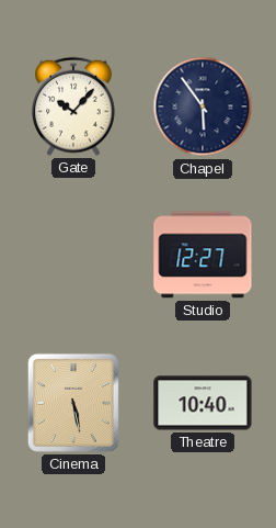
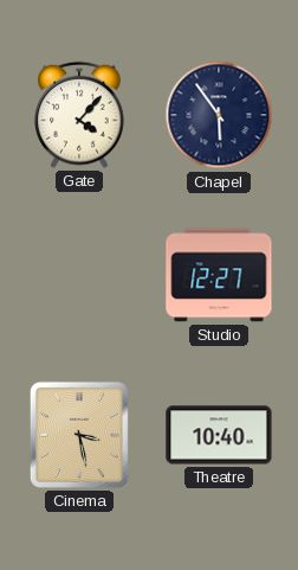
Gate: 10:07 -> 4:07 (80, 115)
Cinema: 5:28 -> 3:28 (79, 435)
